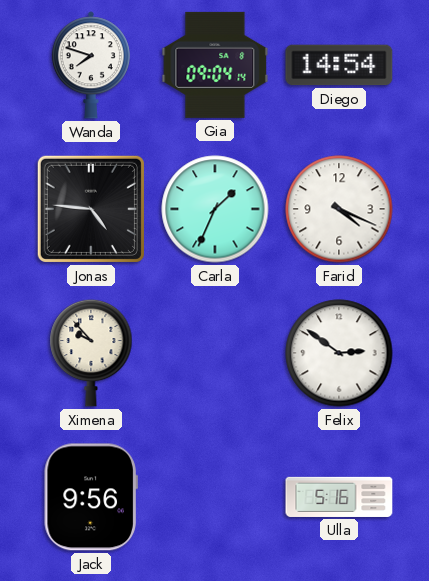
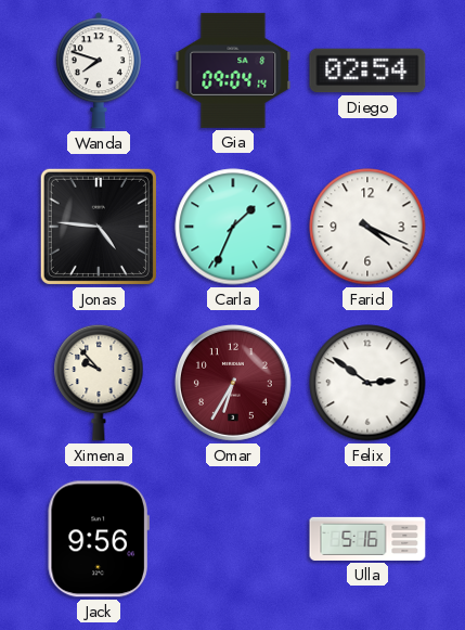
Diego: 14:54 -> 02:54 (367, 70)
Omar: none -> 6:35 (233, 383)
